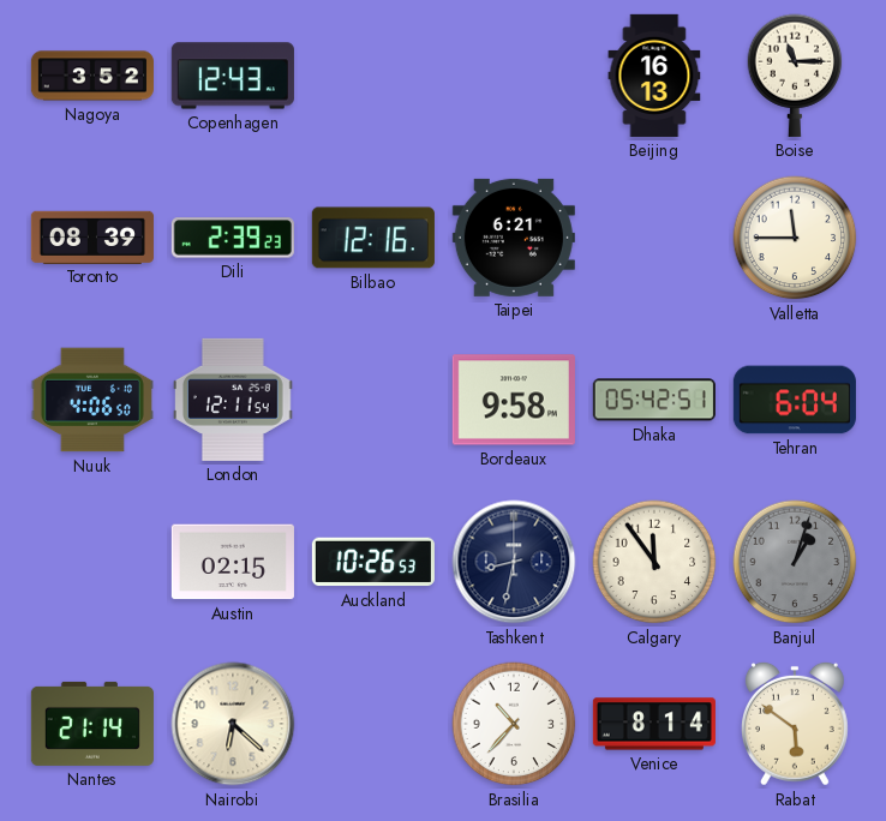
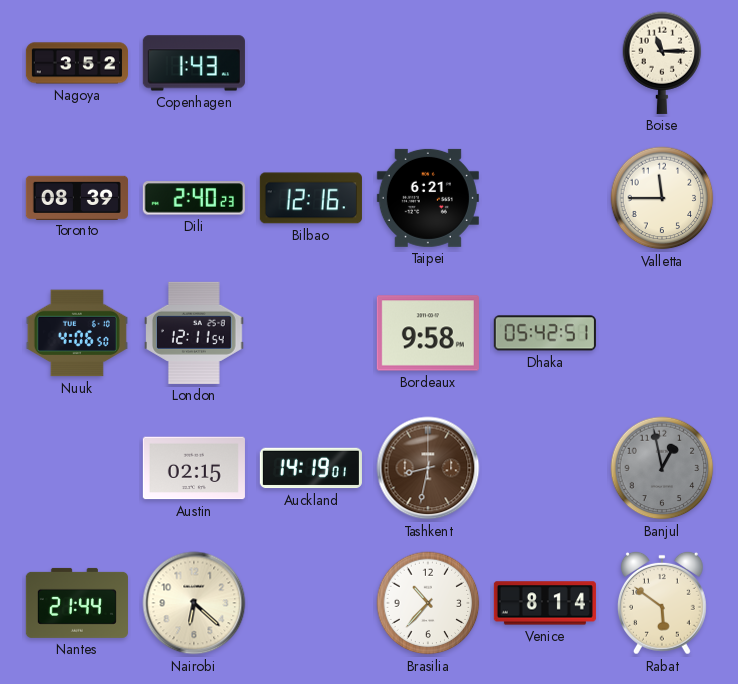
Copenhagen: 12:43 -> 1:43 (194, 63)
Beijing: 16:13 -> none (654, 76)
Dili: 2:39 -> 2:40 (194, 198)
Tehran: 6:04 -> none (795, 400)
Auckland: 10:26 -> 14:19 (311, 468)
Tashkent dial: navy -> brown (428, 468)
Calgary: 11:54 -> none (654, 562)
Banjul: 1:03 -> 12:58 (662, 468)
Nantes: 21:14 -> 21:44 (77, 603)
